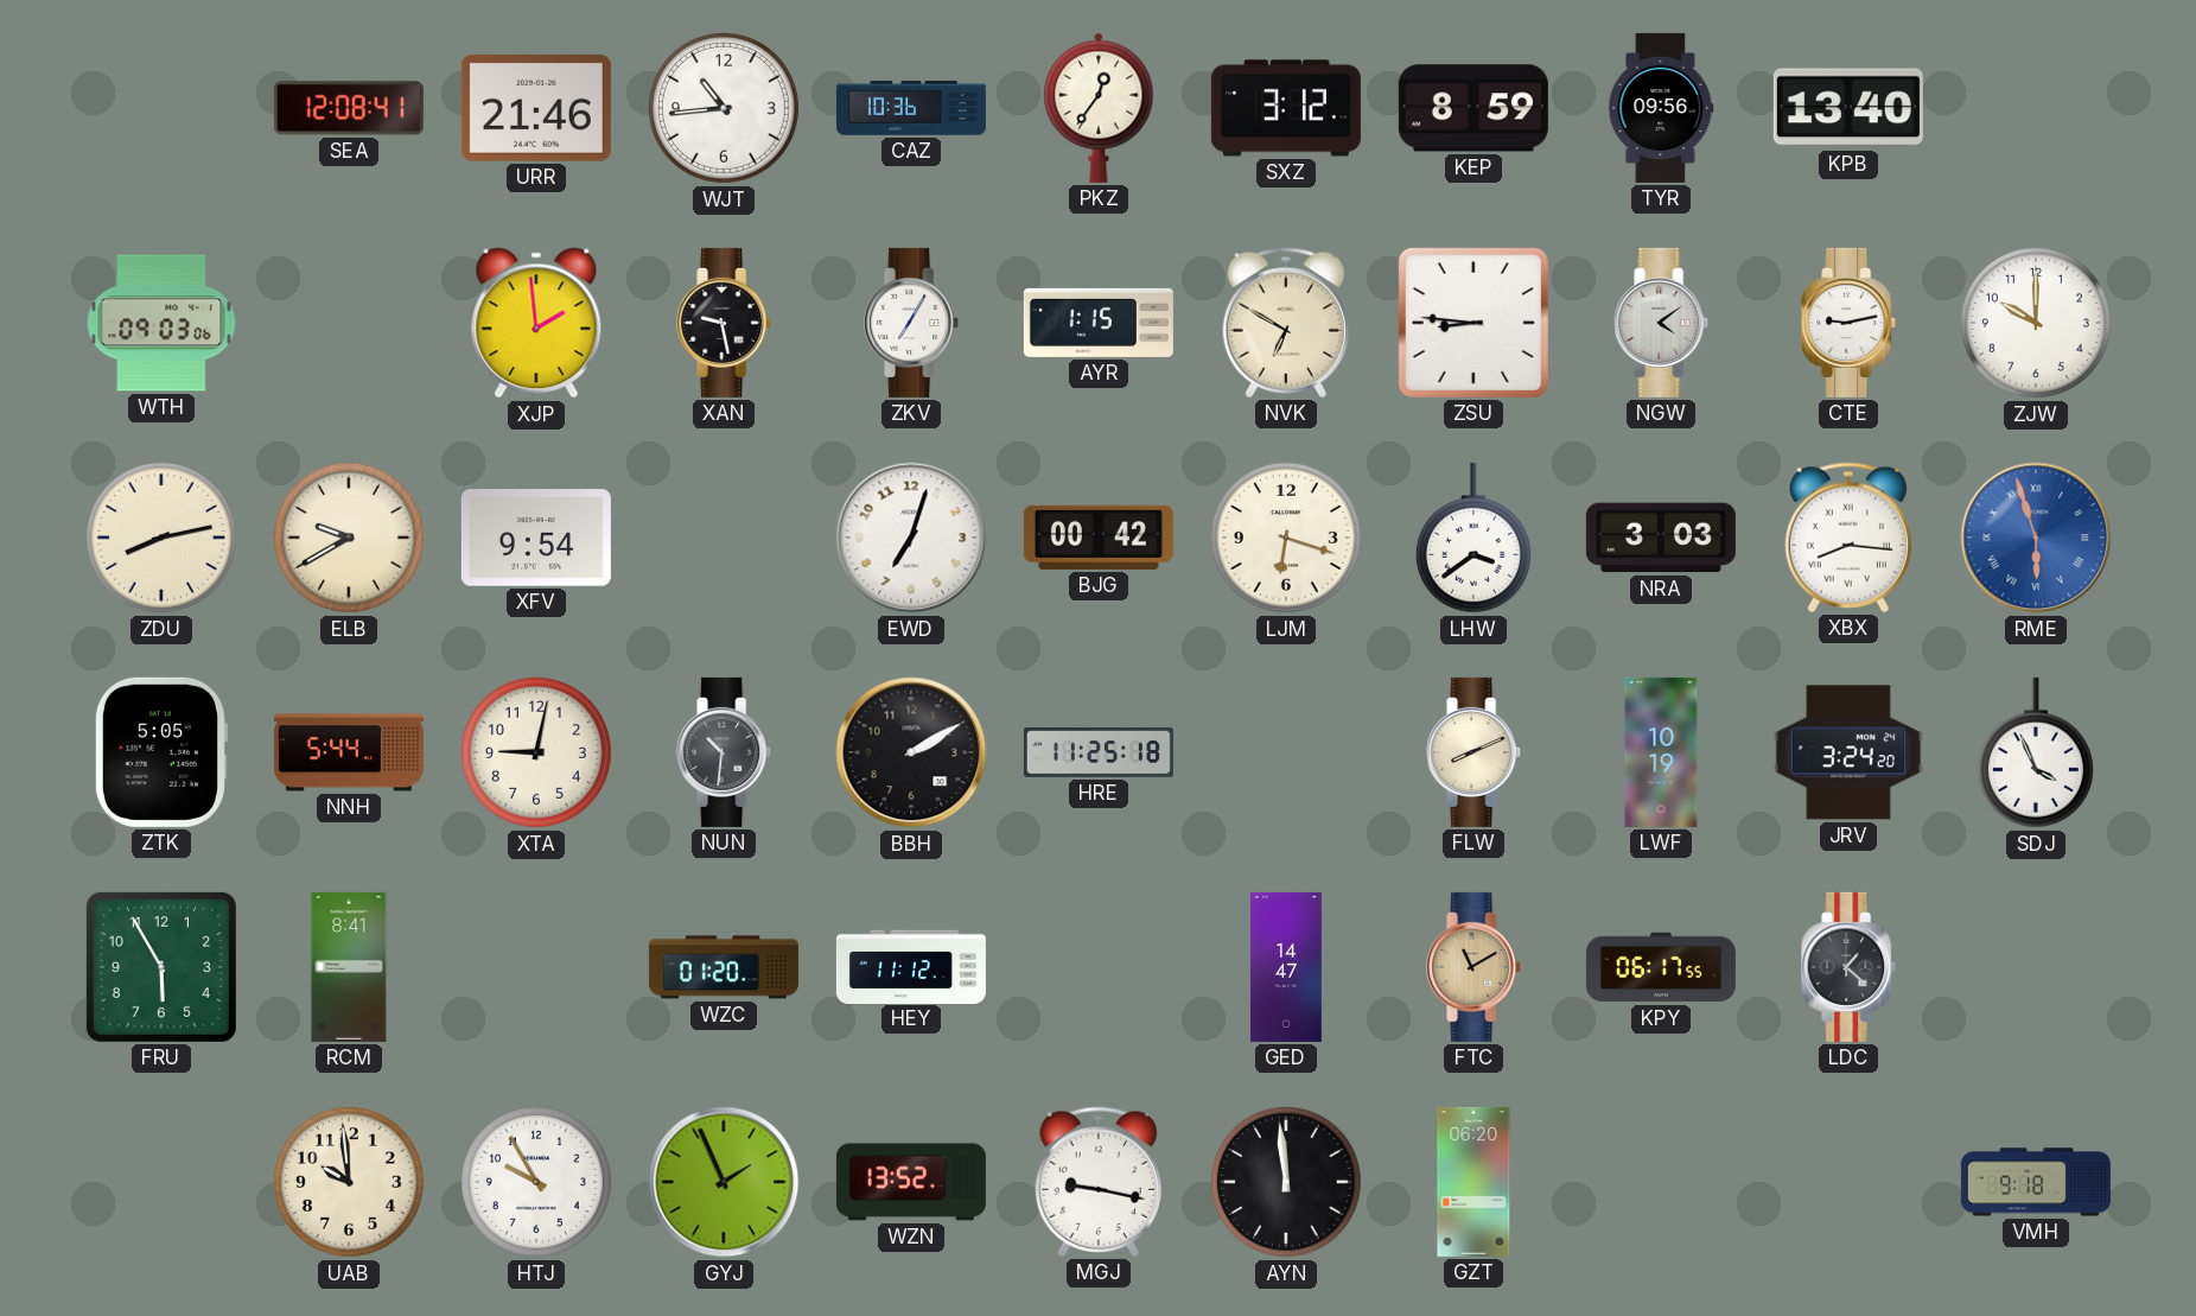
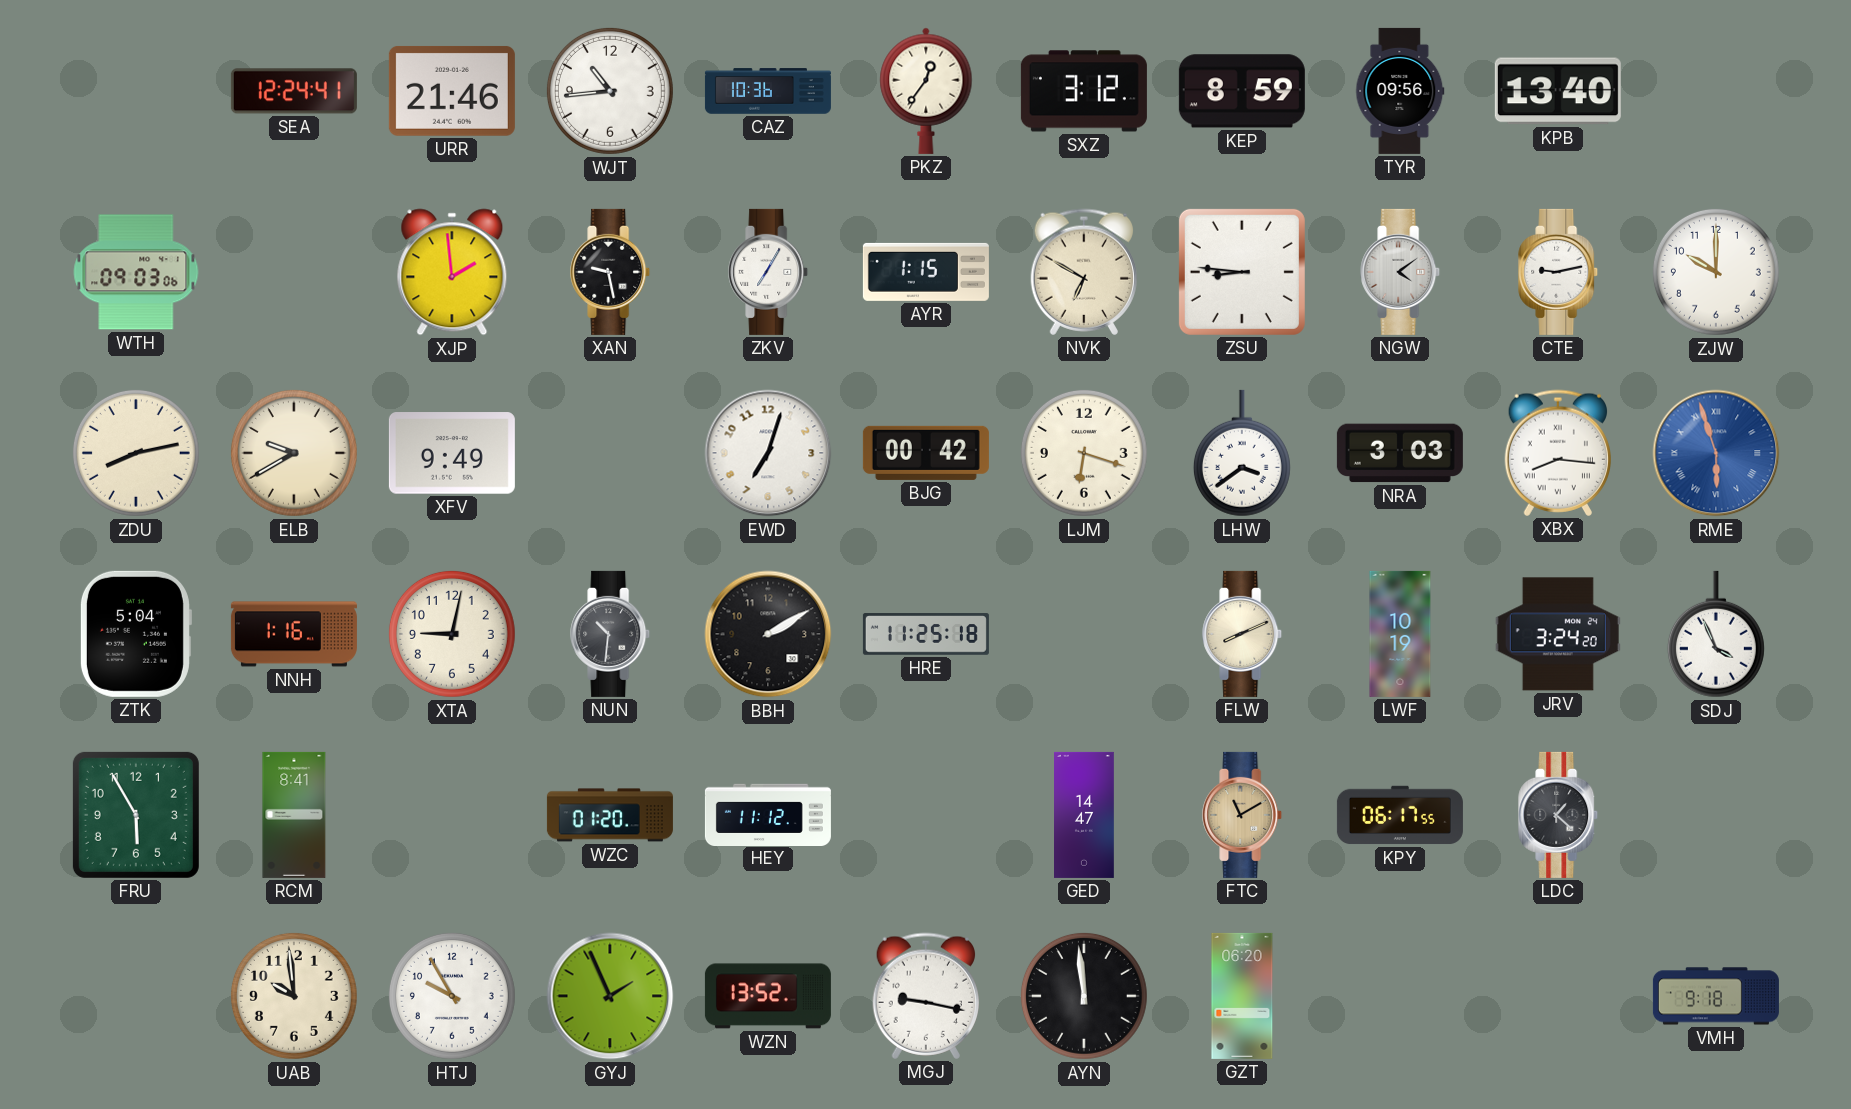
SEA: 12:08 -> 12:24 (294, 91)
XFV: 9:54 -> 9:49 (452, 453)
ZTK: 5:05 -> 5:04 (135, 634)
NNH: 5:44 -> 1:16 (294, 634)
